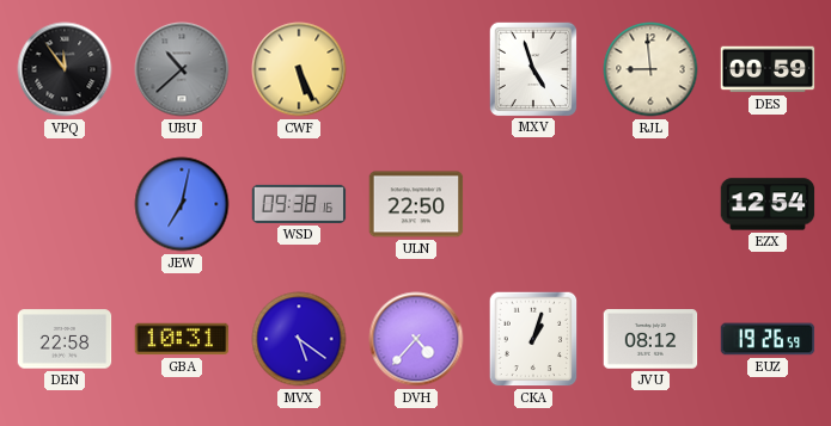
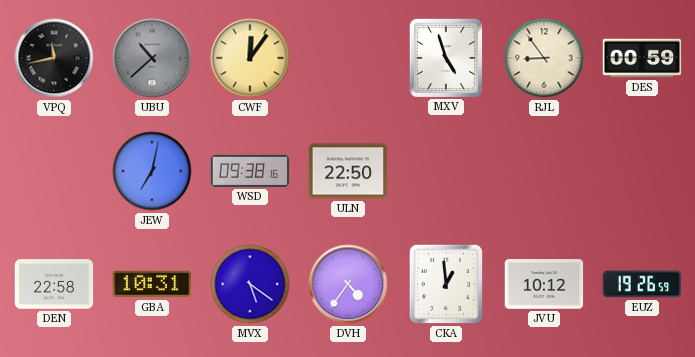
VPQ: 11:54 -> 11:43 (54, 58)
CWF: 5:26 -> 12:06 (250, 58)
RJL: 8:59 -> 8:54 (544, 58)
EZX: 12:54 -> none (768, 204)
DVH: 4:37 -> 4:36 (348, 284)
CKA: 1:03 -> 12:59 (446, 284)
JVU: 08:12 -> 10:12 (544, 284)
